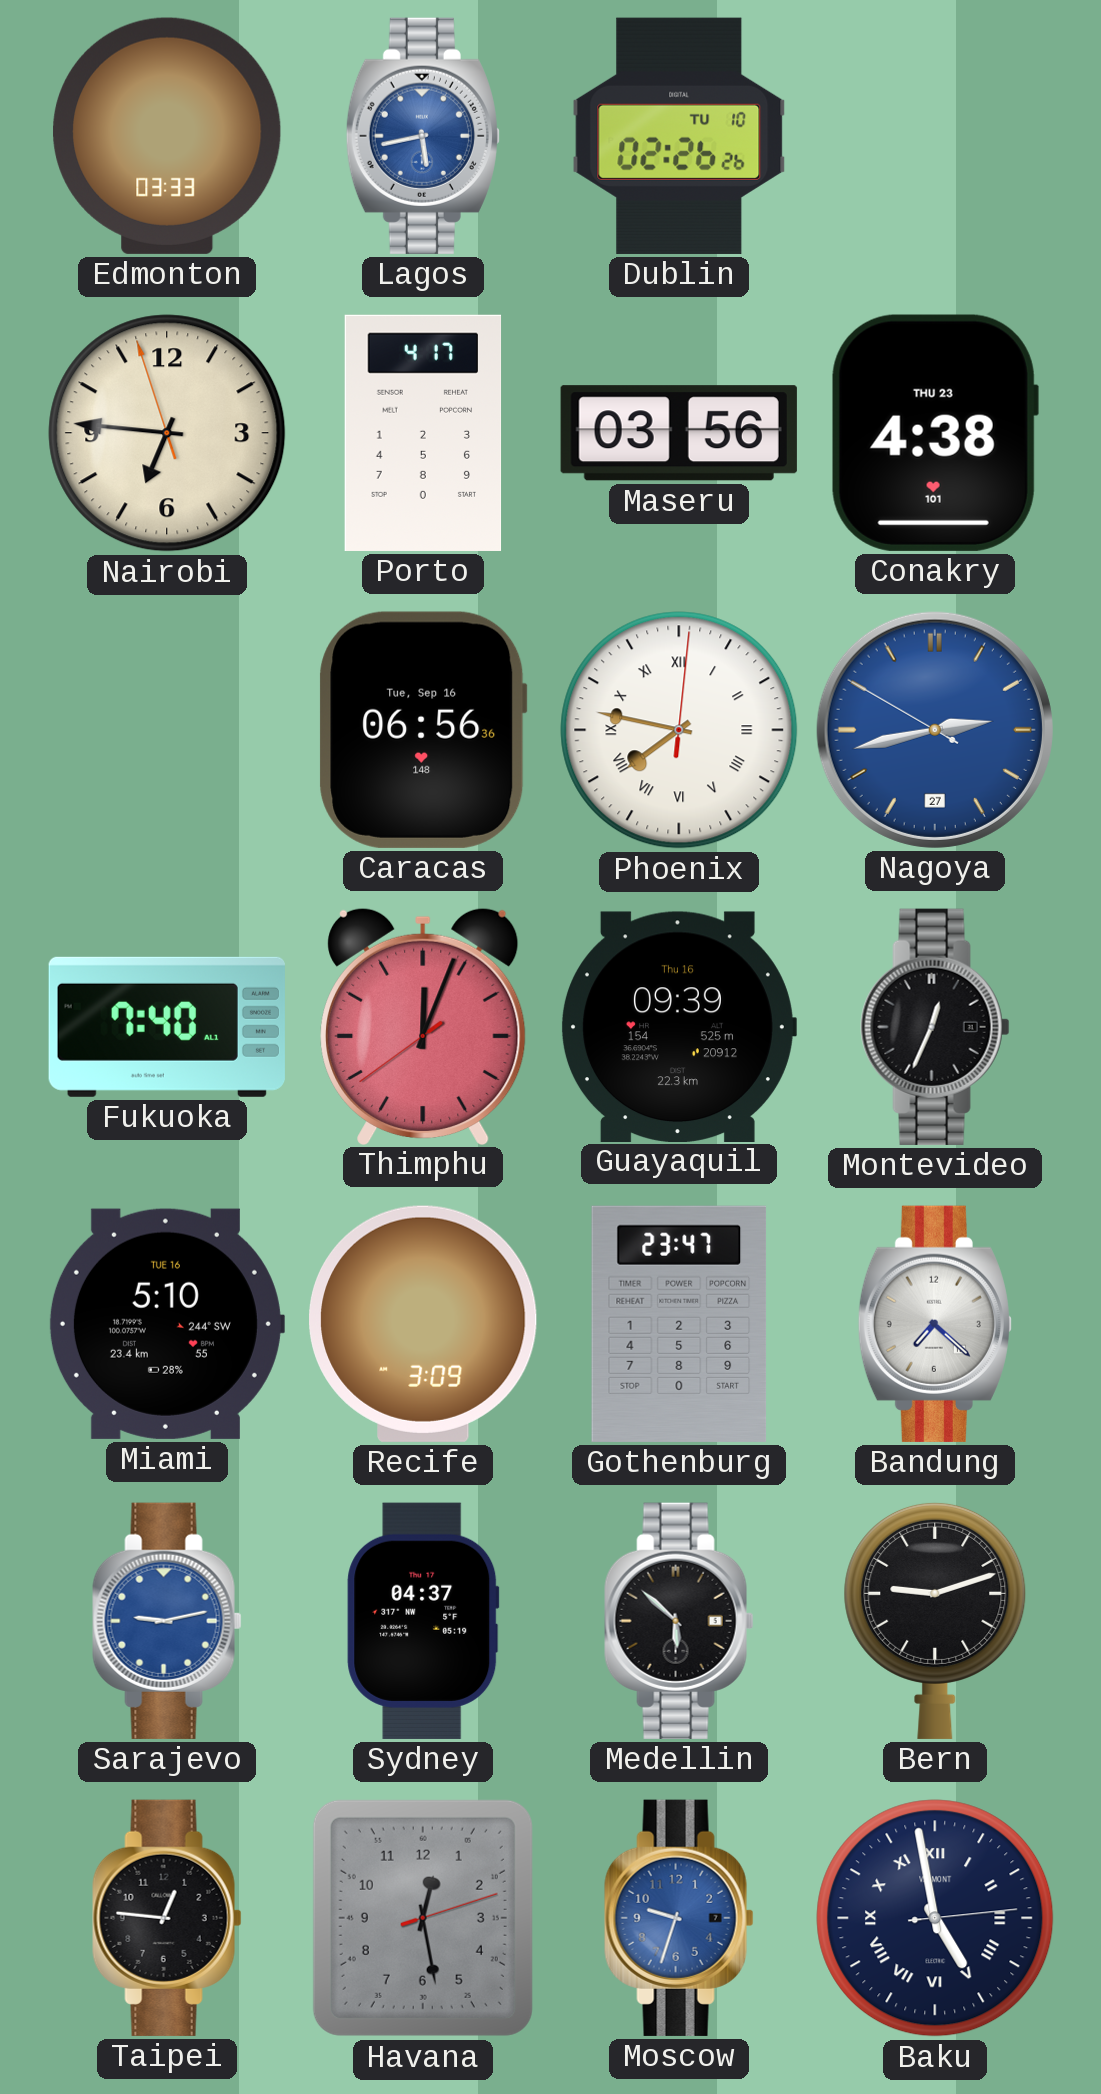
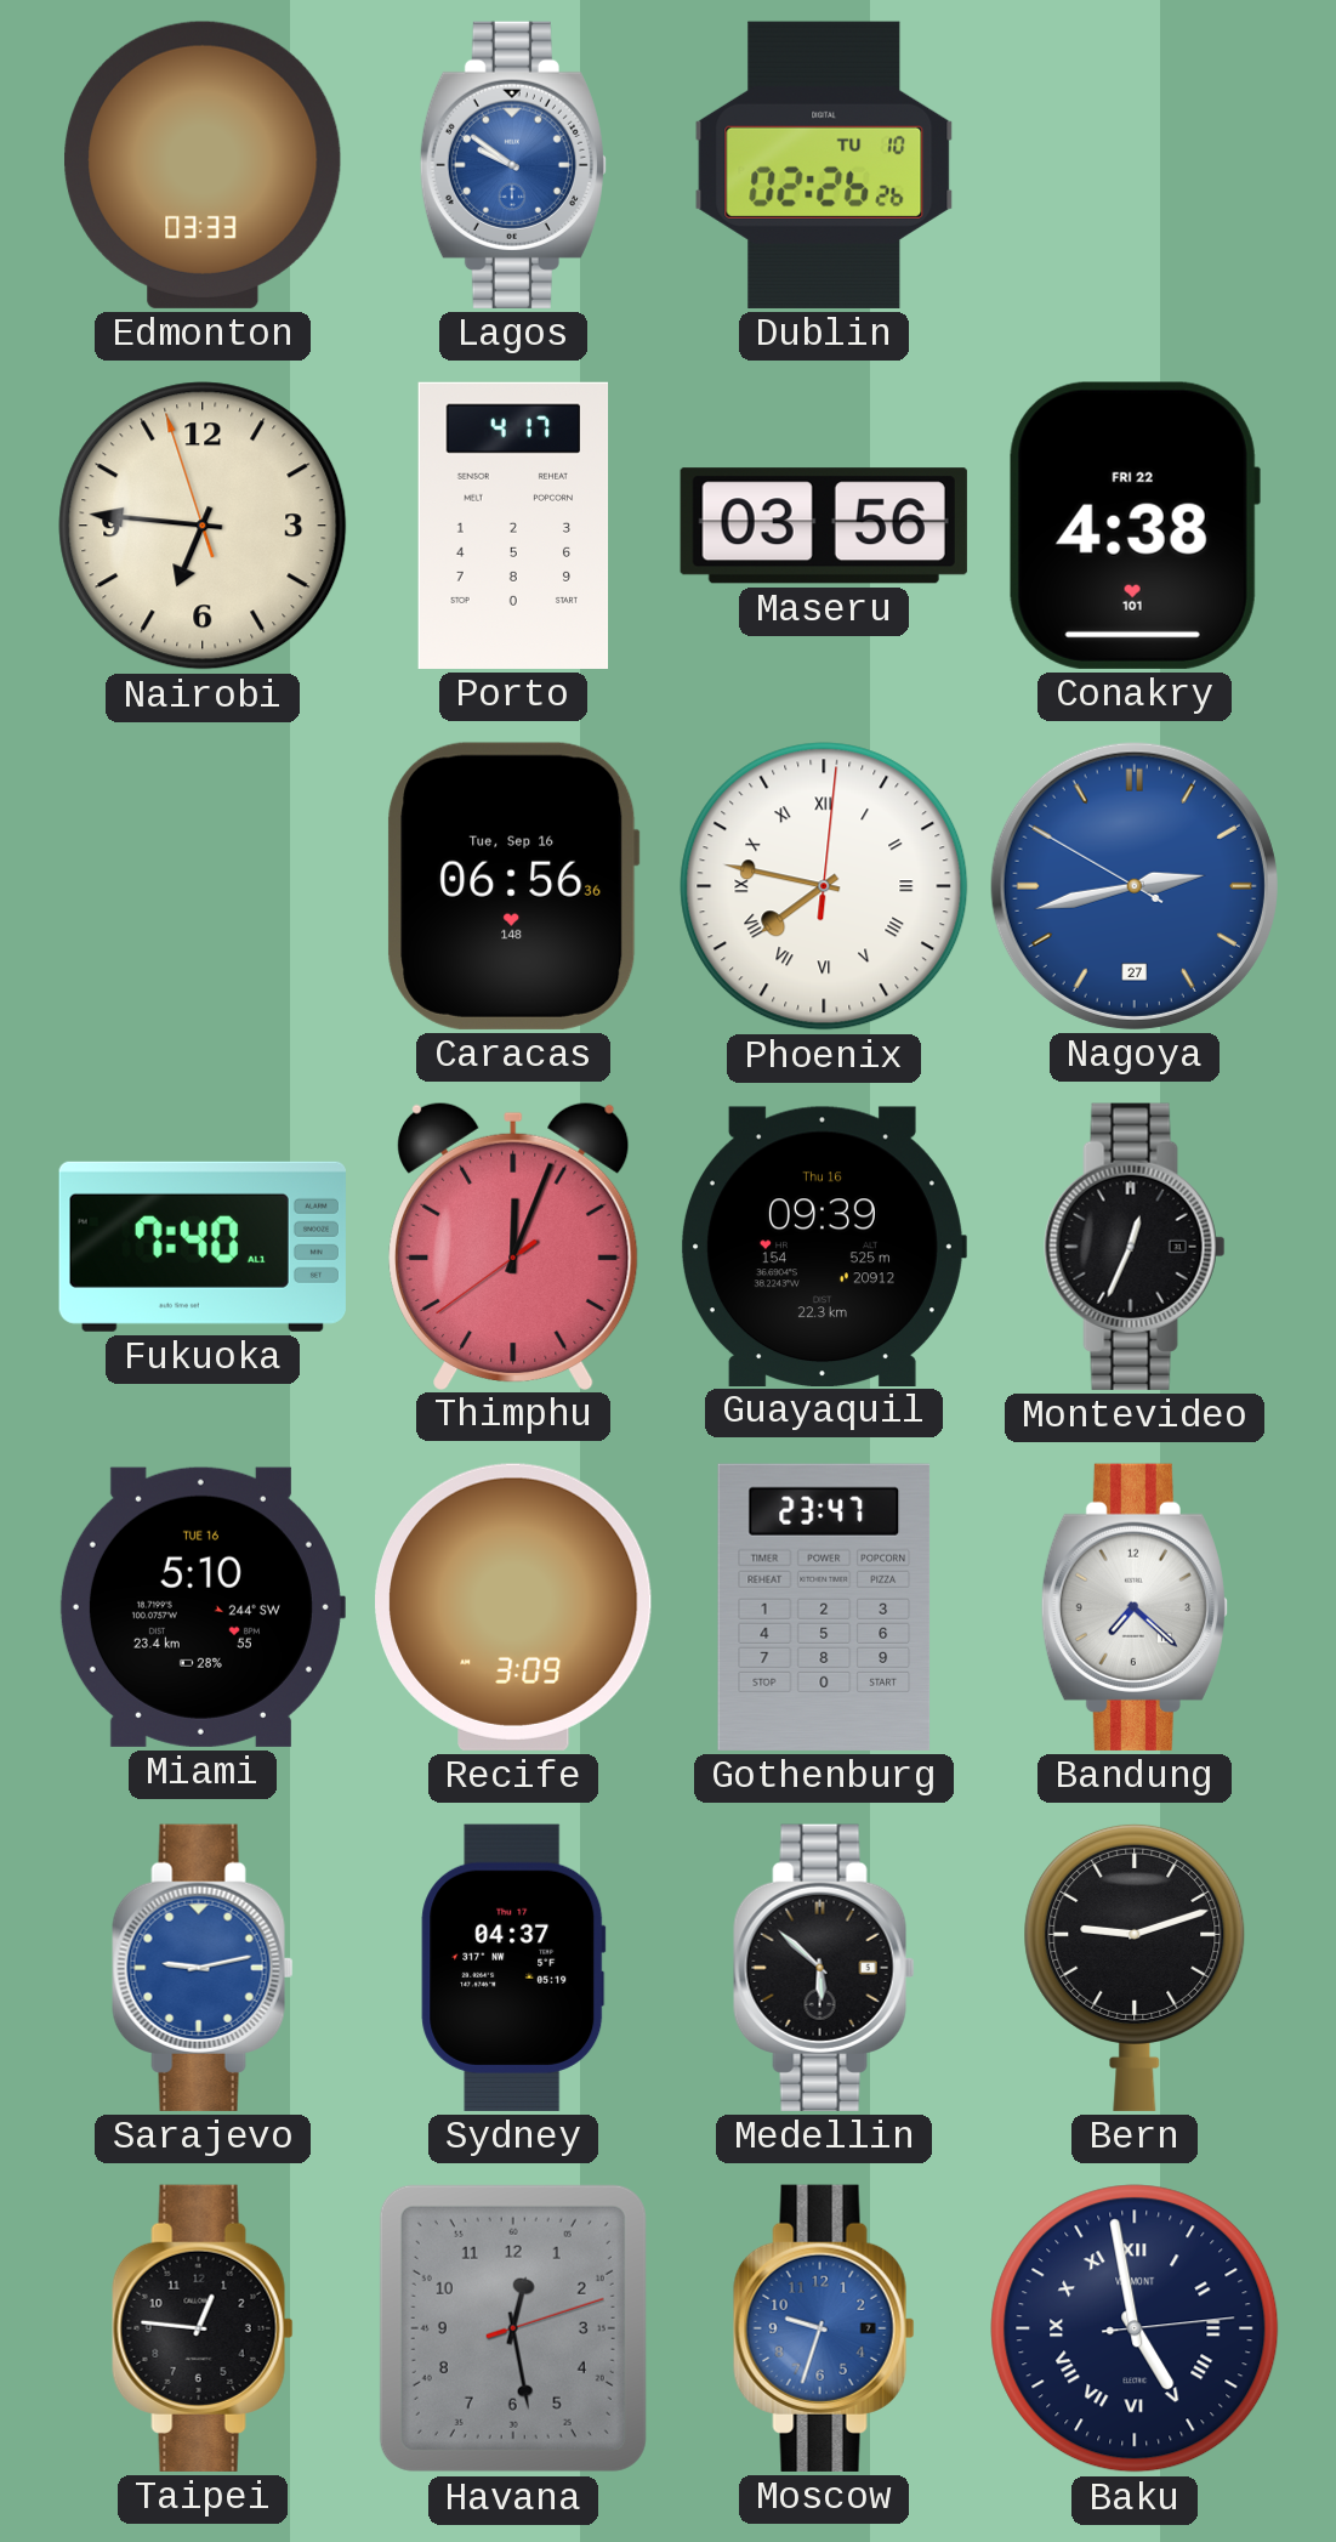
Lagos: 5:43 -> 9:51 (513, 165)
Conakry date: THU 23 -> FRI 22 (1135, 526)
